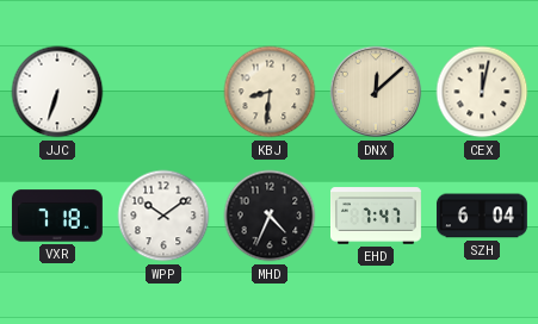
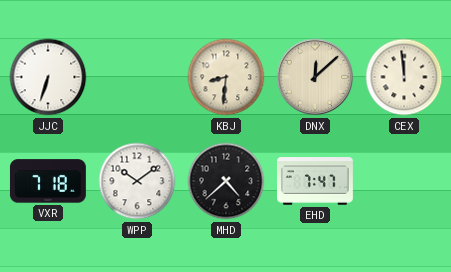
CEX: 12:02 -> 11:59 (404, 77)
MHD: 4:34 -> 4:38 (226, 181)
SZH: 6:04 -> none (482, 216)
